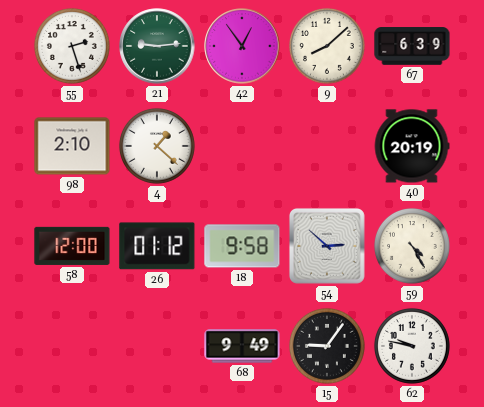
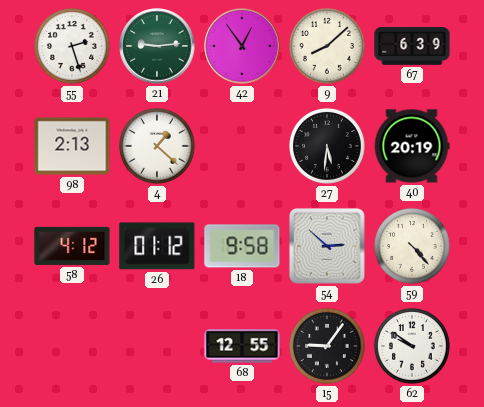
98: 2:10 -> 2:13 (72, 146)
27: none -> 5:31 (327, 146)
58: 12:00 -> 4:12 (72, 246)
59: 4:25 -> 4:23 (412, 246)
68: 9:49 -> 12:55 (242, 346)
62: 9:47 -> 9:51 (412, 346)
